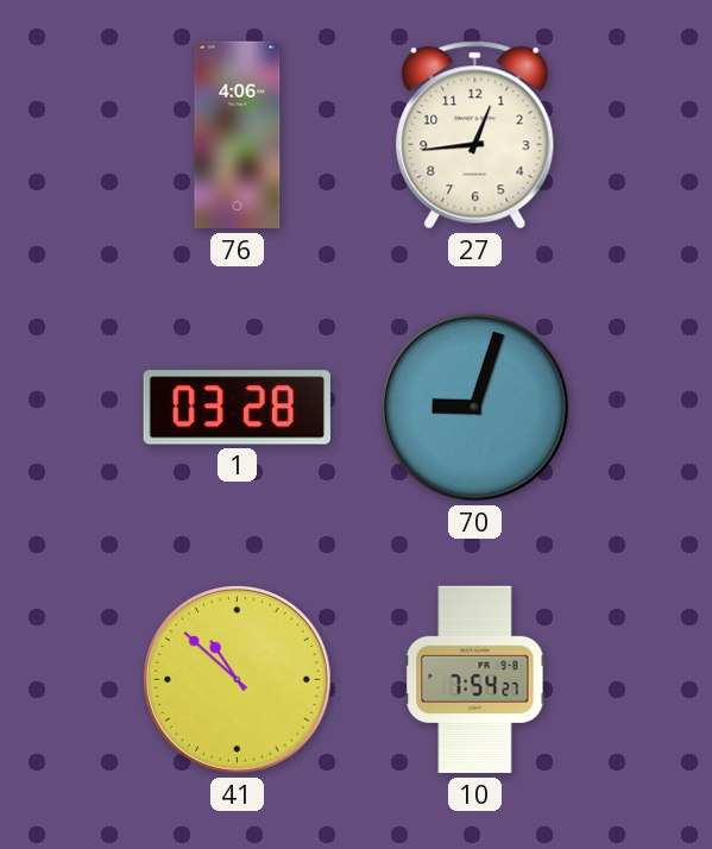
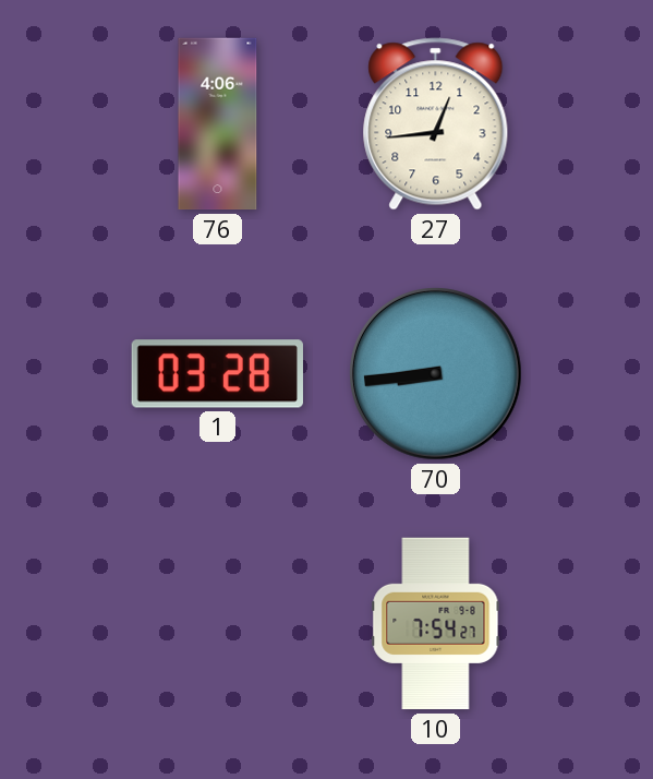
70: 9:03 -> 8:44 (436, 374)
41: 10:52 -> none (238, 680)
